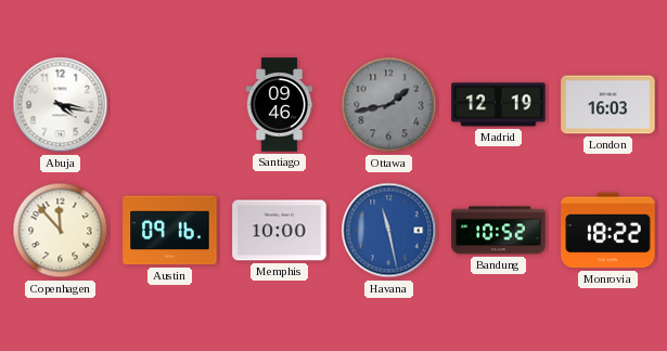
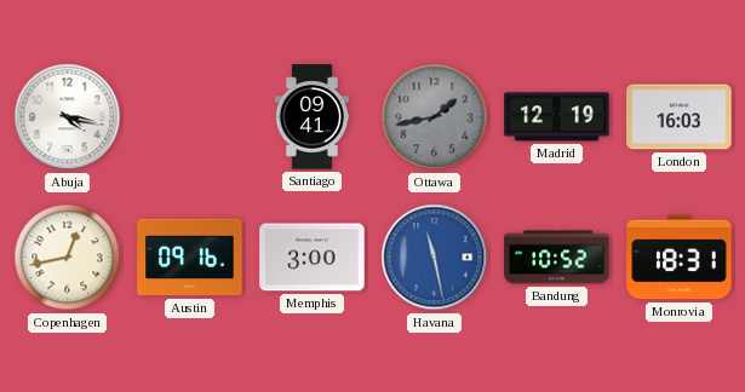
Santiago: 09:46 -> 09:41 (313, 117)
Copenhagen: 11:53 -> 12:43 (68, 258)
Memphis: 10:00 -> 3:00 (313, 258)
Monrovia: 18:22 -> 18:31 (680, 258)
